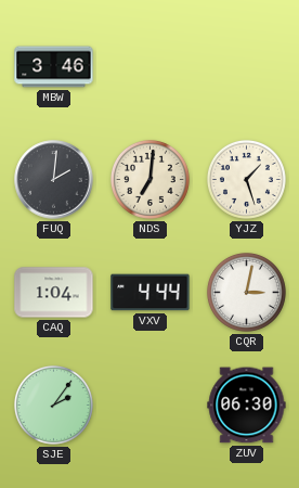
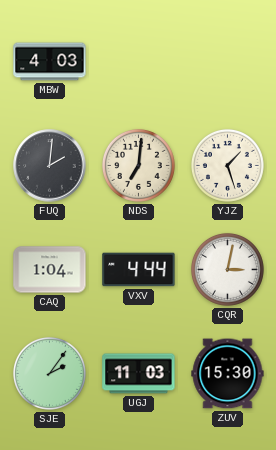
MBW: 3:46 -> 4:03 (50, 62)
UGJ: none -> 11:03 (139, 374)
ZUV: 06:30 -> 15:30 (228, 374)
